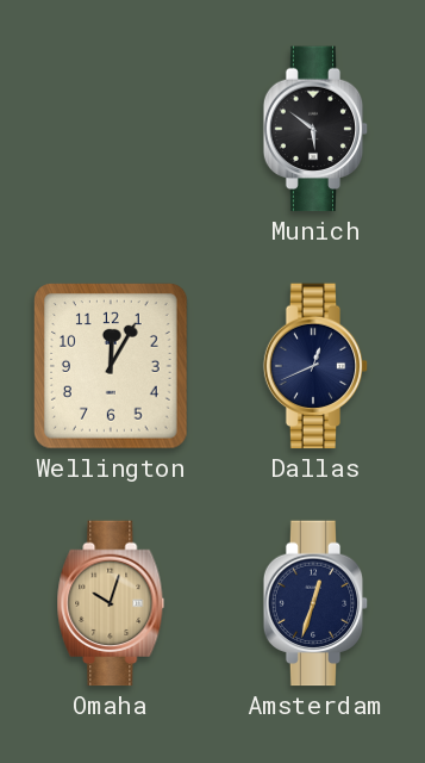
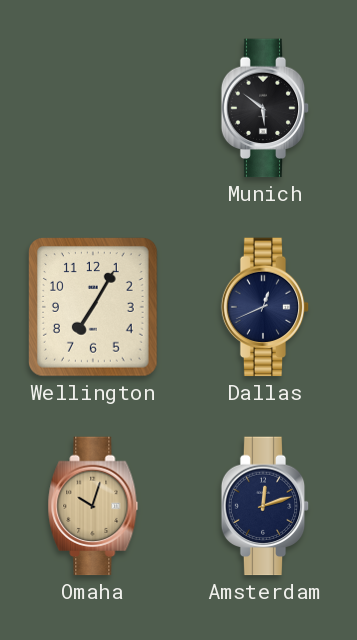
Wellington: 12:05 -> 7:05 (93, 307)
Amsterdam: 12:33 -> 12:12 (265, 506)
